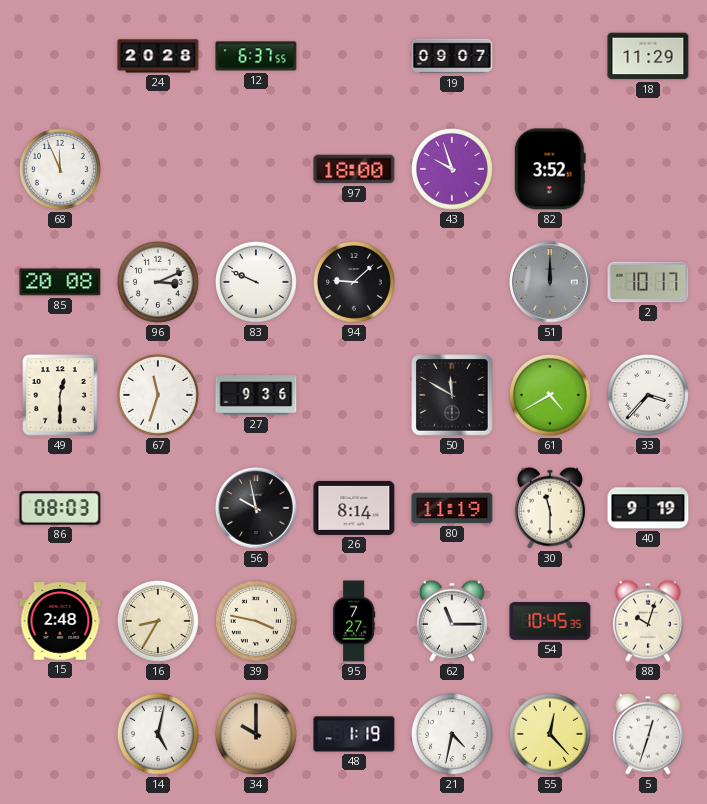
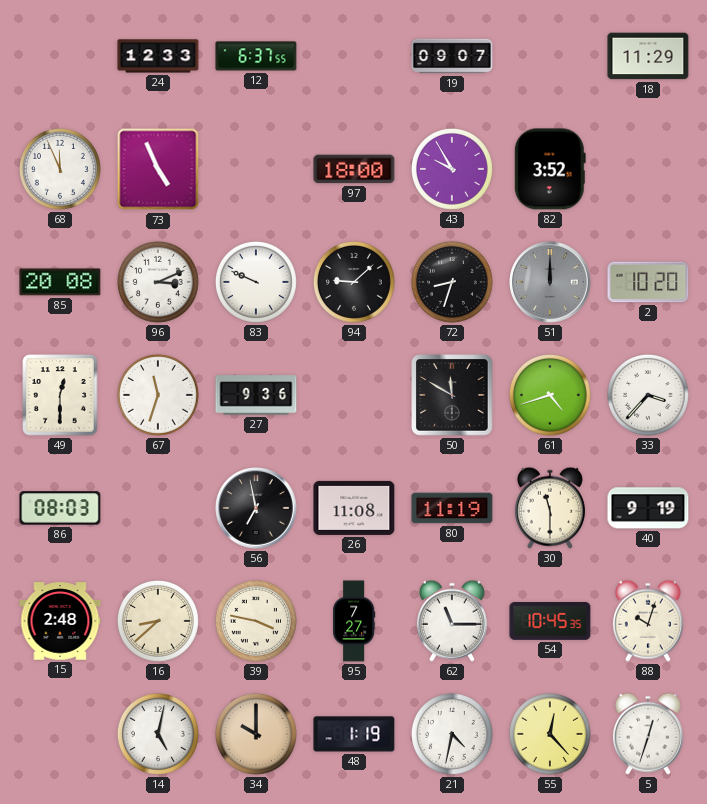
24: 20:28 -> 12:33 (158, 56)
73: none -> 4:56 (158, 169)
43: 9:57 -> 9:55 (452, 169)
72: none -> 8:33 (452, 282)
2: 10:17 -> 10:20 (648, 282)
61: 4:40 -> 4:42 (550, 395)
56: 9:58 -> 6:58 (256, 508)
26: 8:14 -> 11:08 (354, 508)
16: 8:35 -> 8:38 (158, 621)
